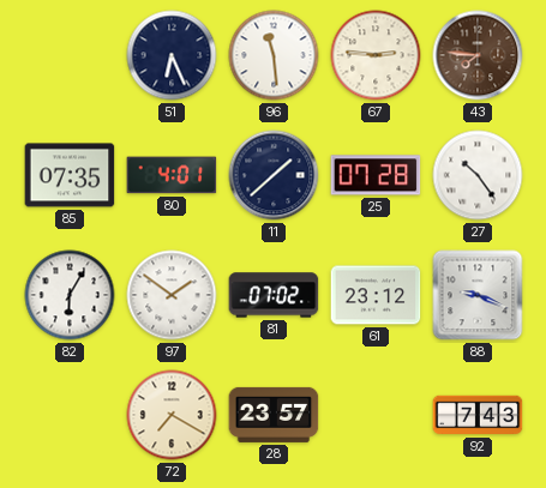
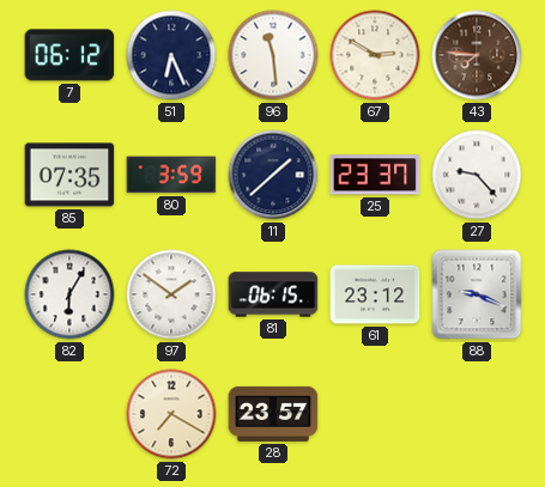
7: none -> 06:12 (69, 55)
67: 2:46 -> 2:50 (375, 55)
80: 4:01 -> 3:59 (171, 175)
25: 07:28 -> 23:37 (375, 175)
27: 10:24 -> 9:23 (477, 175)
81: 07:02 -> 06:15 (273, 294)
92: 7:43 -> none (478, 415)
